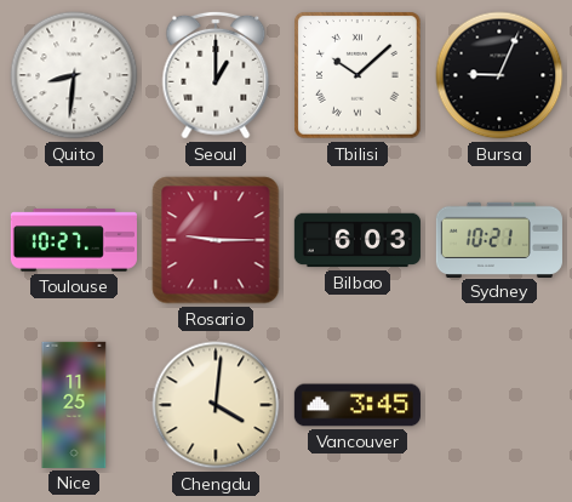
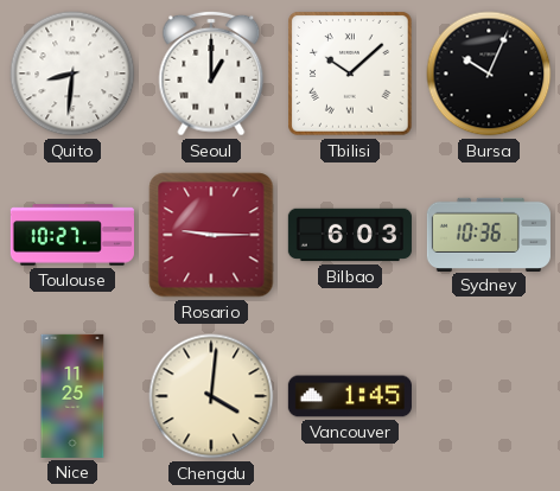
Bursa: 9:04 -> 10:04 (489, 74)
Sydney: 10:21 -> 10:36 (489, 234)
Vancouver: 3:45 -> 1:45 (350, 396)
